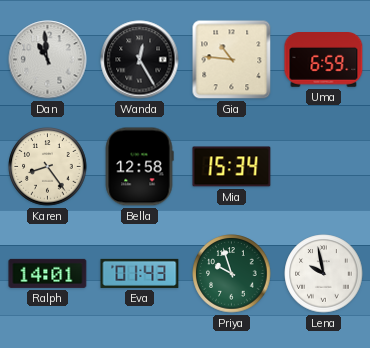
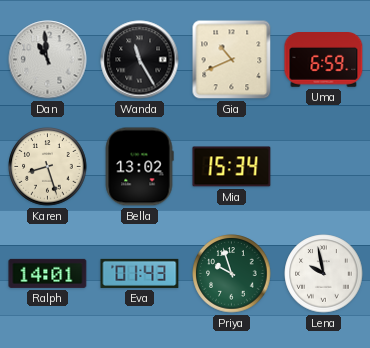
Wanda: 12:25 -> 11:25 (140, 60)
Gia: 10:46 -> 10:41 (232, 60)
Karen: 8:24 -> 8:27 (48, 167)
Bella: 12:58 -> 13:02 (139, 167)
